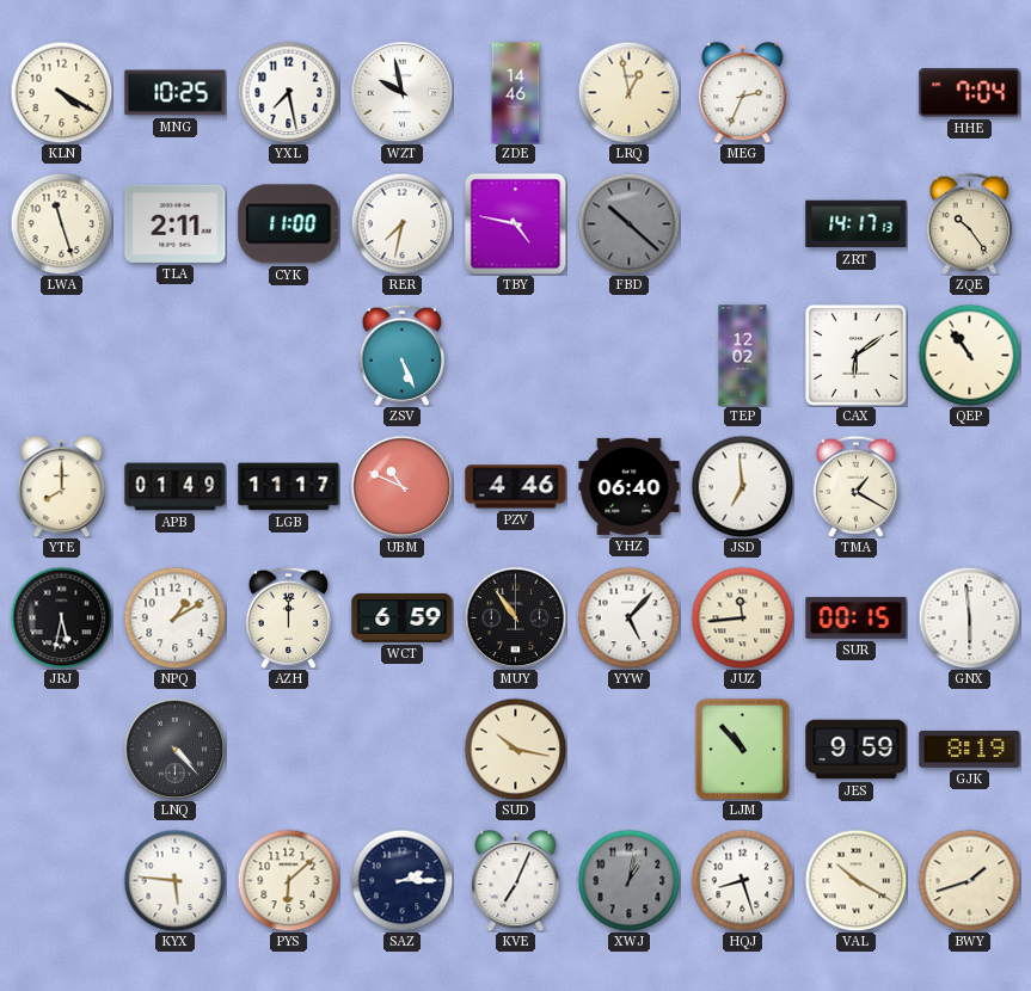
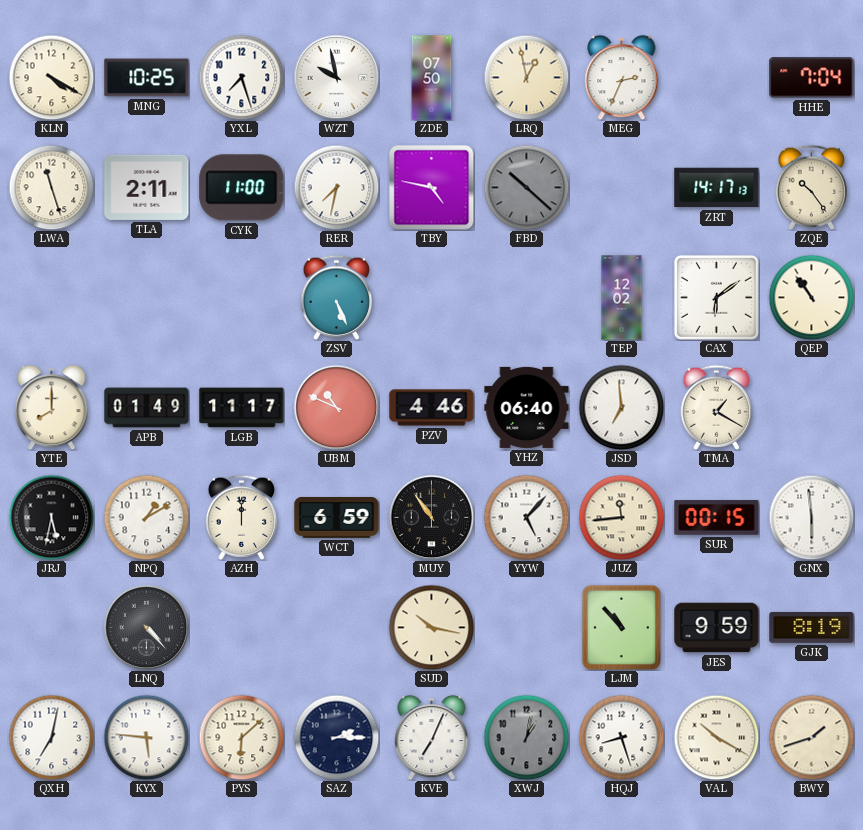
YXL: 7:28 -> 7:27 (241, 77)
ZDE: 14:46 -> 07:50 (432, 78)
QXH: none -> 7:02 (51, 737)
